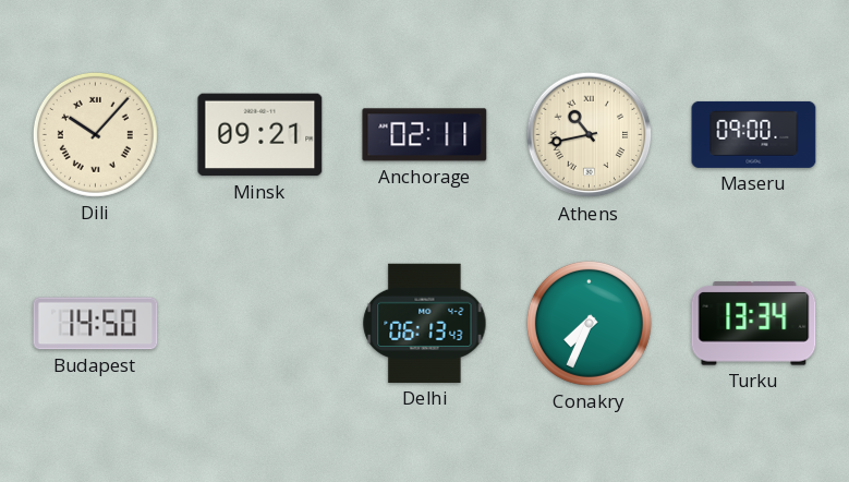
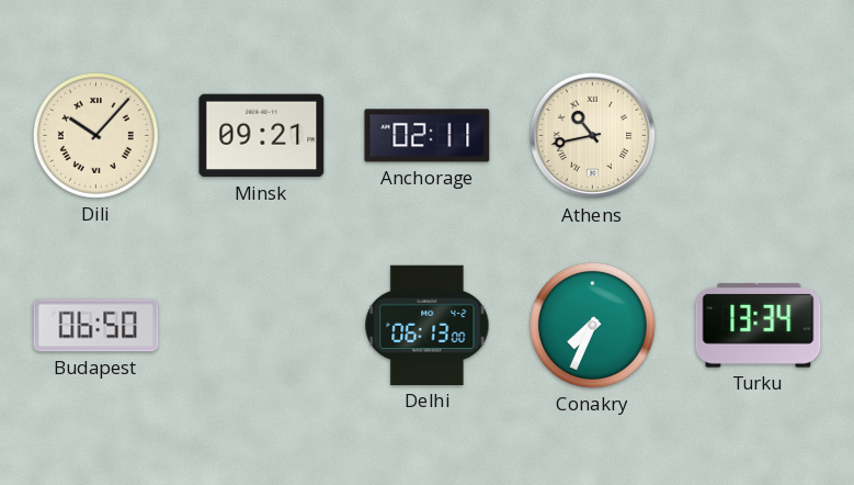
Maseru: 09:00 -> none (754, 134)
Budapest: 14:50 -> 06:50 (96, 326)
Delhi: 06:13:43 -> 06:13:00 (428, 325)
